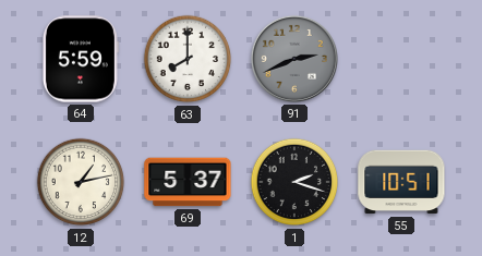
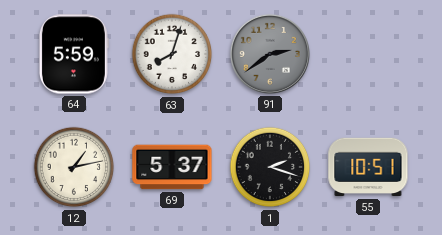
63: 8:00 -> 8:03 (172, 54)
91: 2:41 -> 2:39 (270, 54)
